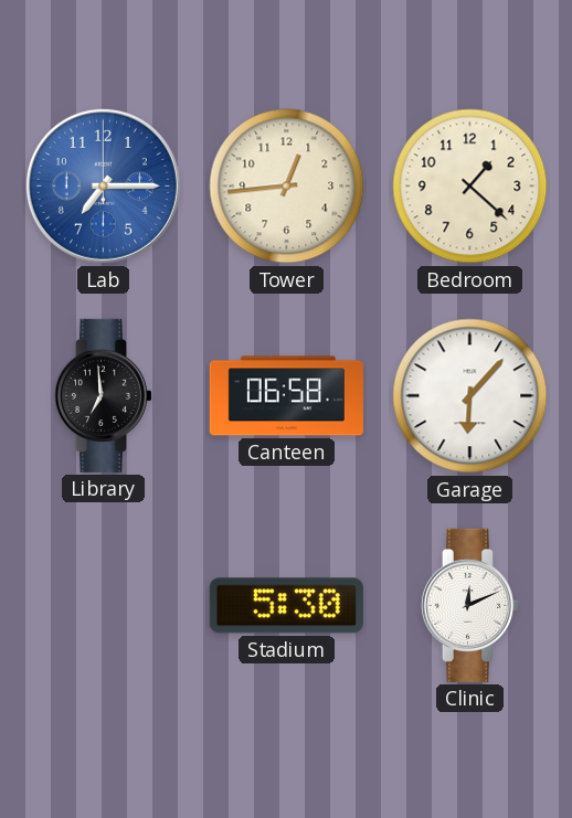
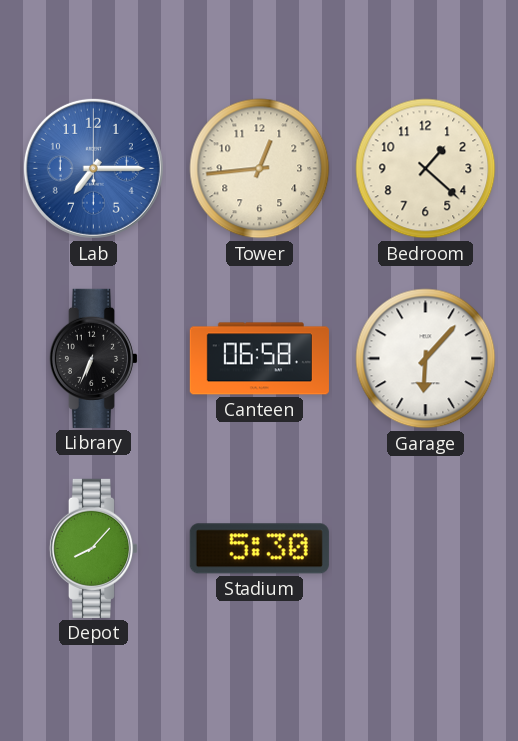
Library: 6:59 -> 6:34 (93, 358)
Depot: none -> 8:07 (93, 548)
Clinic: 12:11 -> none (469, 605)
